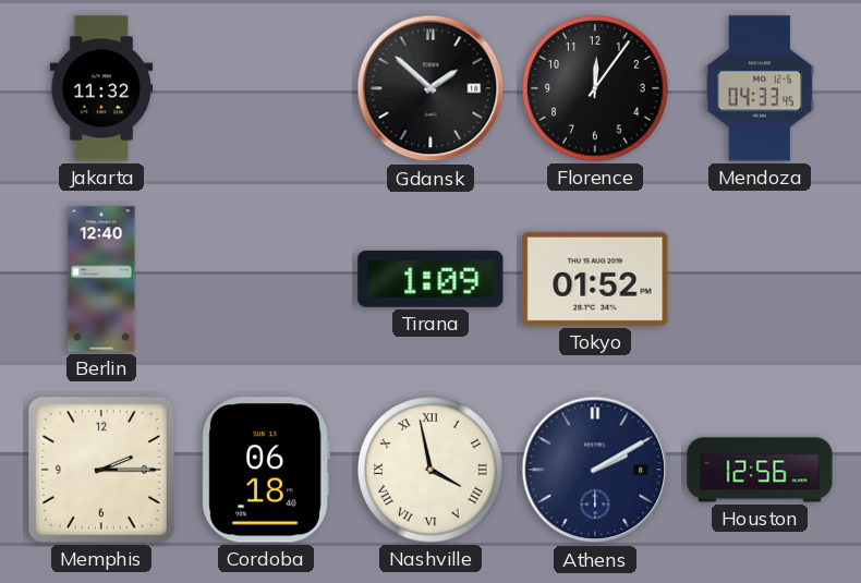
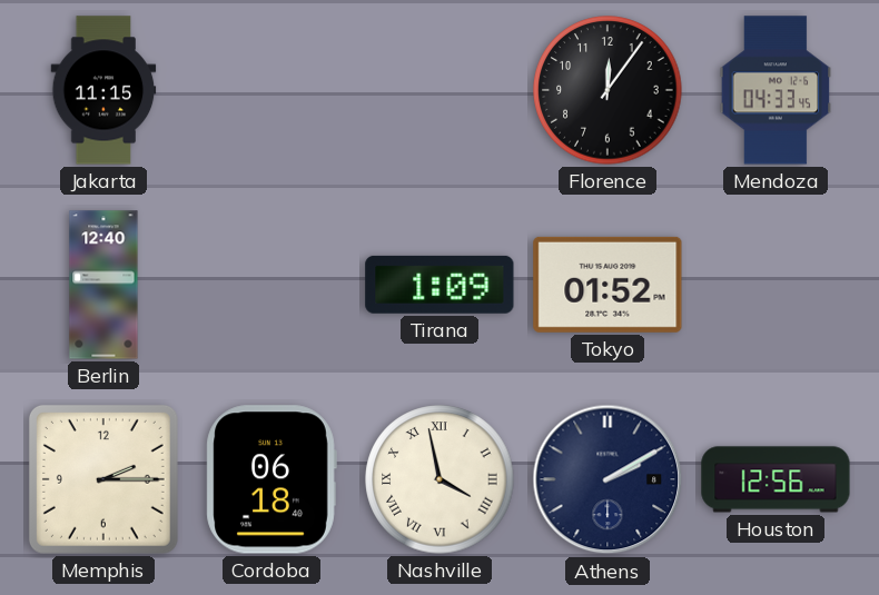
Jakarta: 11:32 -> 11:15 (103, 90)
Gdansk: 1:52 -> none (430, 88)
